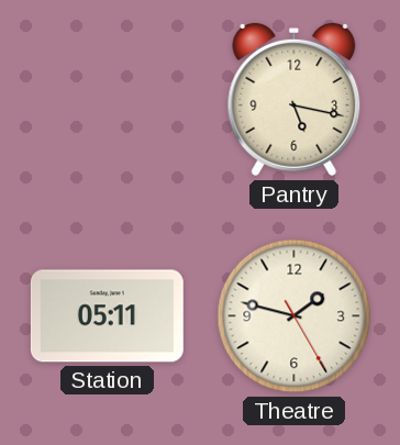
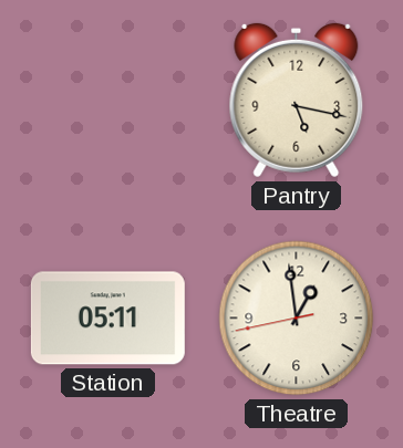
Theatre: 1:47 -> 12:58 (297, 319)
